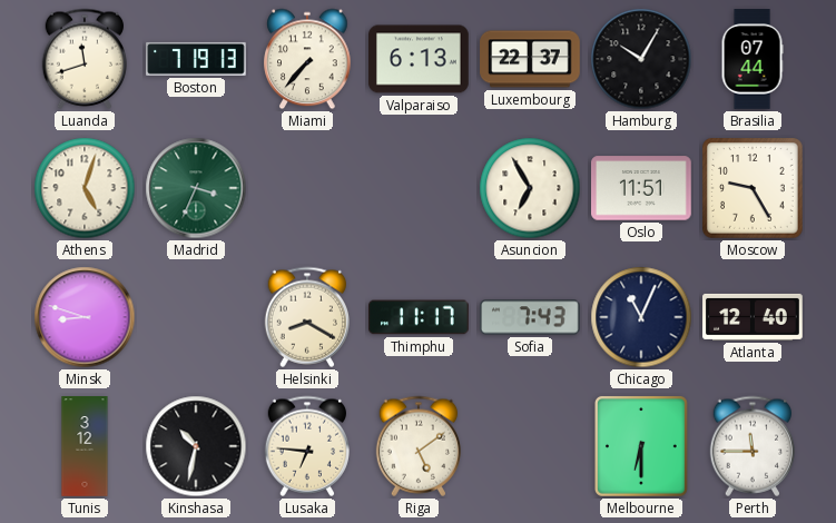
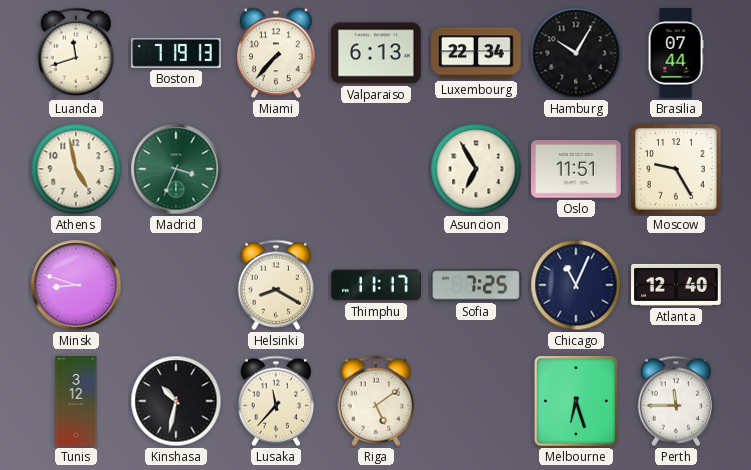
Luxembourg: 22:37 -> 22:34 (476, 53)
Athens: 5:03 -> 4:58 (76, 169)
Sofia: 7:43 -> 7:25 (477, 285)
Lusaka: 6:46 -> 11:37 (275, 401)
Melbourne: 6:30 -> 6:27 (576, 401)
